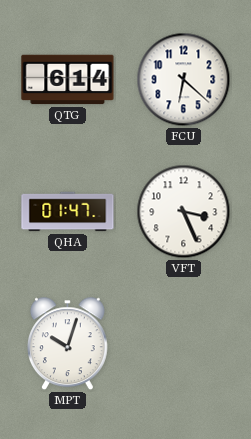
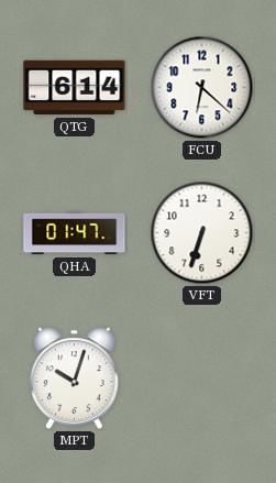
VFT: 3:26 -> 6:33 (202, 233)
